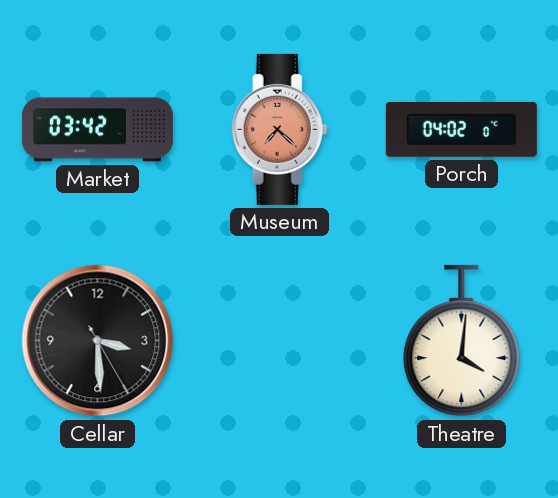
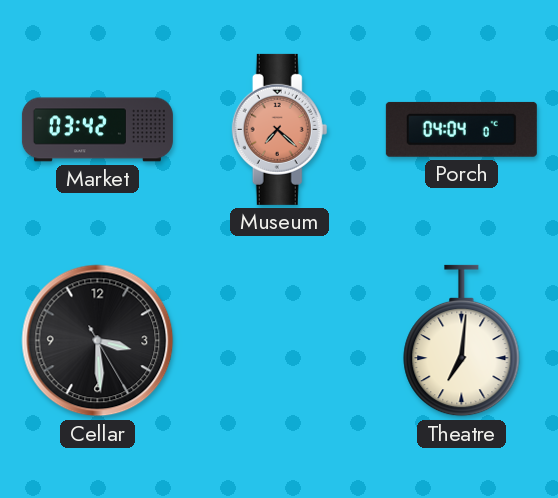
Porch: 04:02 -> 04:04 (461, 129)
Theatre: 4:01 -> 7:01 (462, 341)
